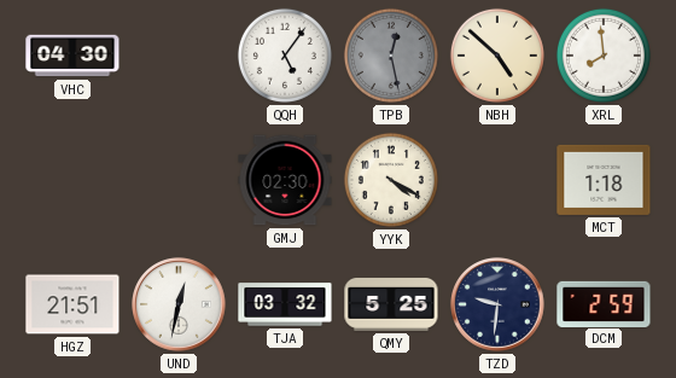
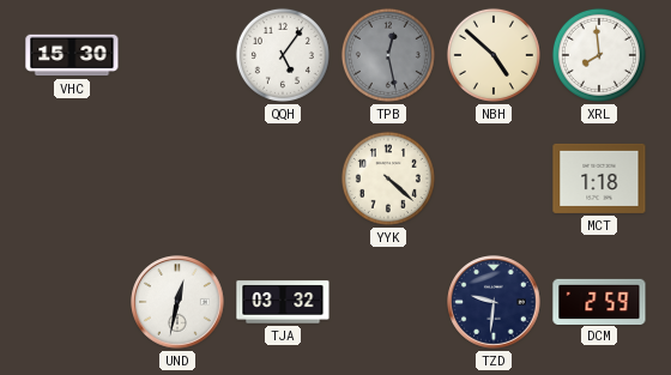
VHC: 04:30 -> 15:30 (72, 55)
GMJ: 02:30 -> none (285, 180)
YYK: 4:20 -> 4:22 (388, 179)
HGZ: 21:51 -> none (72, 304)
QMY: 5:25 -> none (391, 306)
